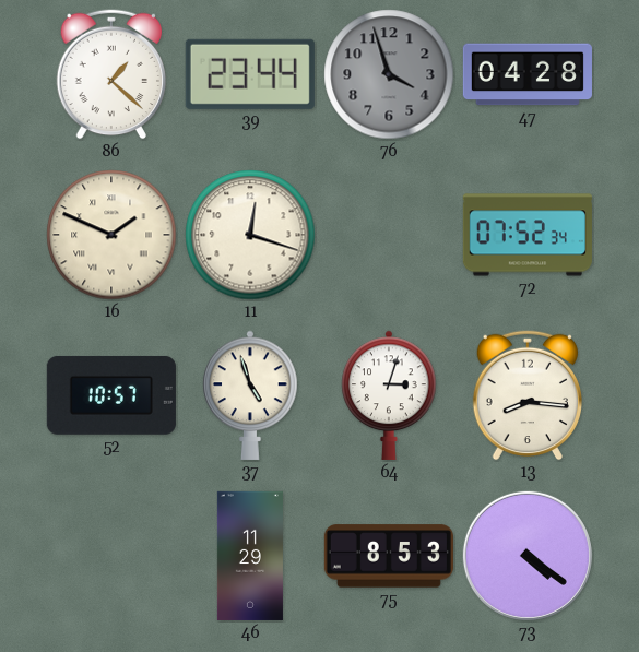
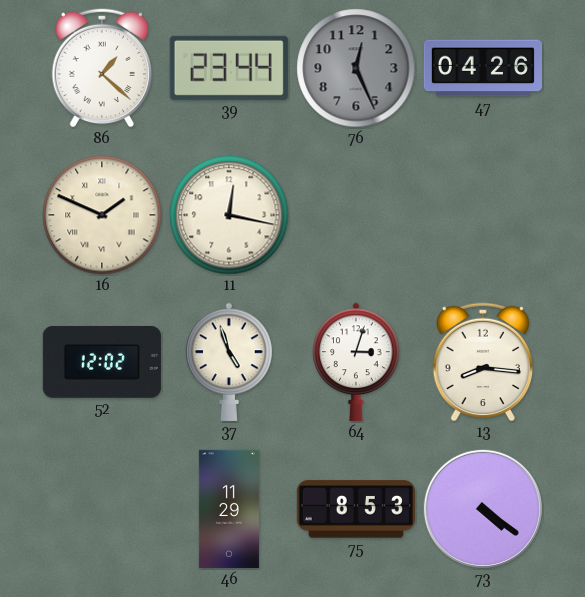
76: 3:57 -> 12:26 (356, 68)
47: 04:28 -> 04:26 (483, 68)
11: 12:18 -> 12:17 (229, 215)
72: 07:52 -> none (528, 235)
52: 10:57 -> 12:02 (102, 362)
